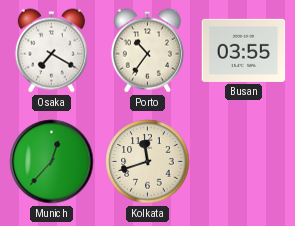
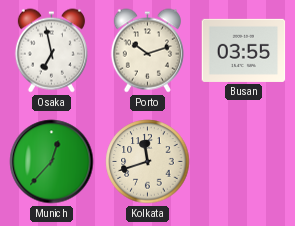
Osaka: 7:20 -> 6:58 (51, 51)
Porto: 10:36 -> 10:12 (147, 51)
